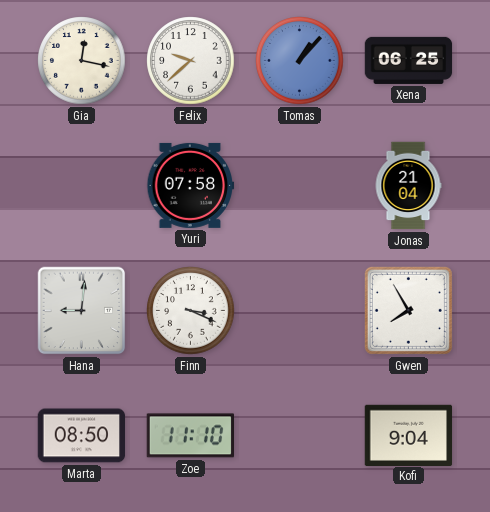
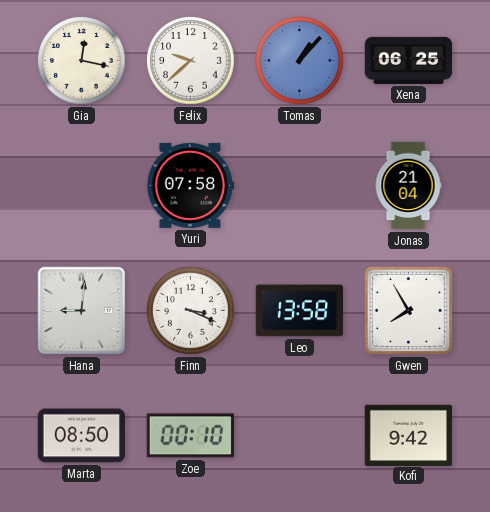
Leo: none -> 13:58 (300, 311)
Zoe: 11:10 -> 00:10 (190, 436)
Kofi: 9:04 -> 9:42 (409, 435)
